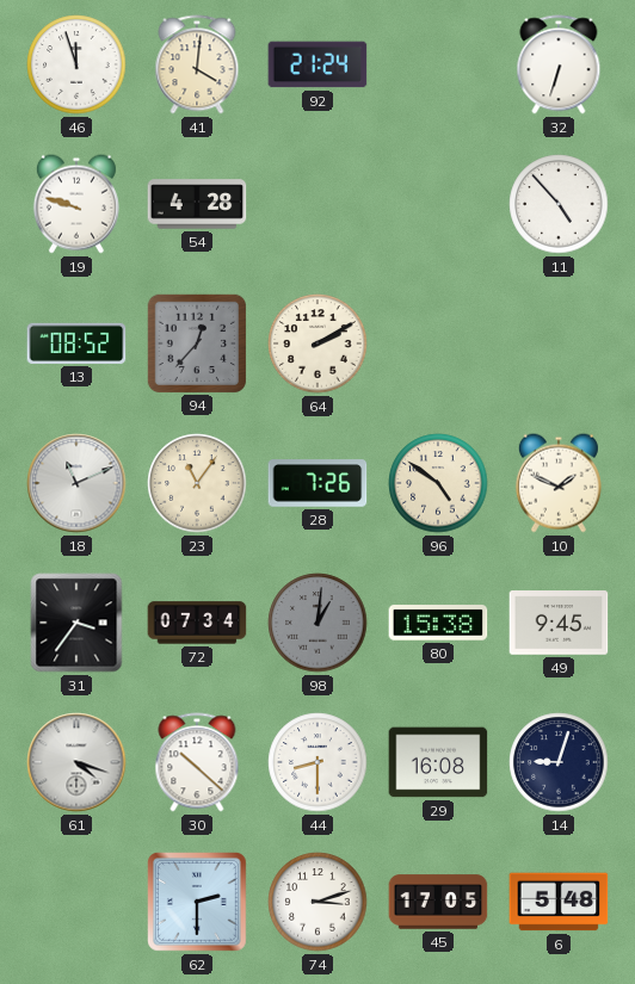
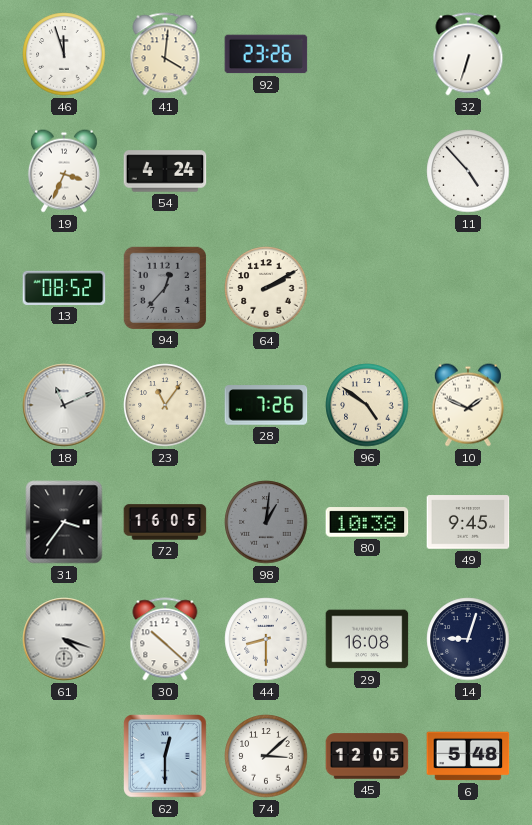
92: 21:24 -> 23:26 (266, 54)
19: 9:48 -> 3:34 (64, 171)
54: 4:28 -> 4:24 (165, 171)
72: 07:34 -> 16:05 (165, 522)
80: 15:38 -> 10:38 (367, 522)
62: 2:30 -> 12:30 (166, 757)
74: 3:12 -> 3:08 (266, 756)
45: 17:05 -> 12:05 (367, 756)
